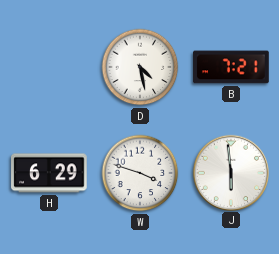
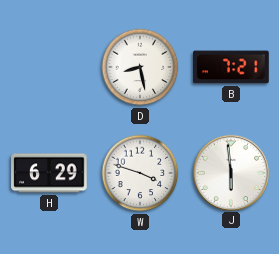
D: 4:28 -> 8:28 (140, 67)
